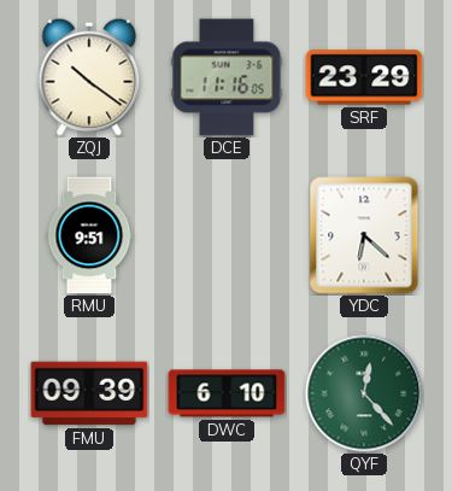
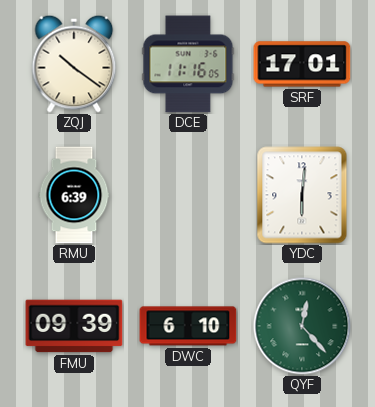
SRF: 23:29 -> 17:01 (302, 64)
RMU: 9:51 -> 6:39 (74, 195)
YDC: 6:22 -> 6:01 (302, 195)
